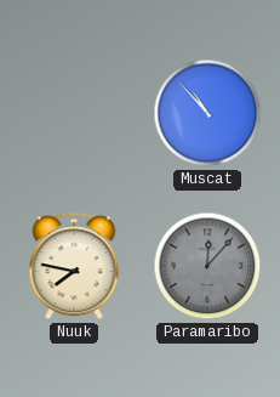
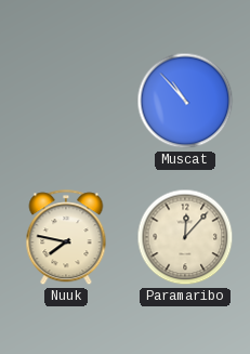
Paramaribo dial: grey -> cream (185, 237)
